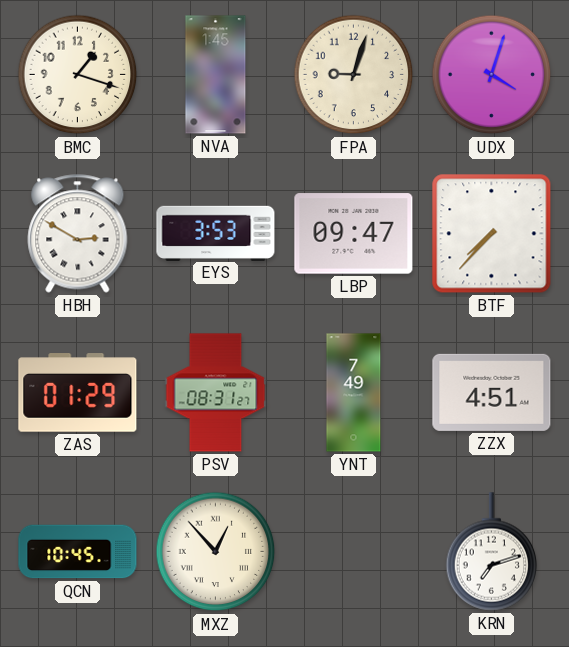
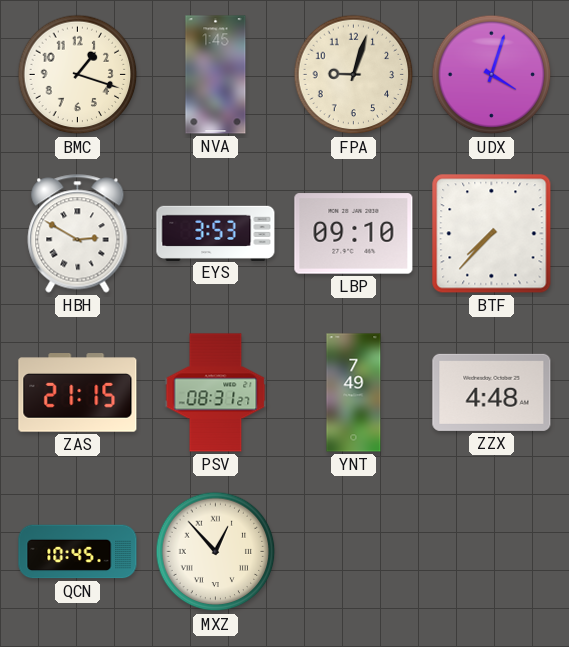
LBP: 09:47 -> 09:10 (354, 234)
ZAS: 01:29 -> 21:15 (78, 393)
ZZX: 4:51 -> 4:48 (492, 392)
KRN: 7:12 -> none (492, 552)
